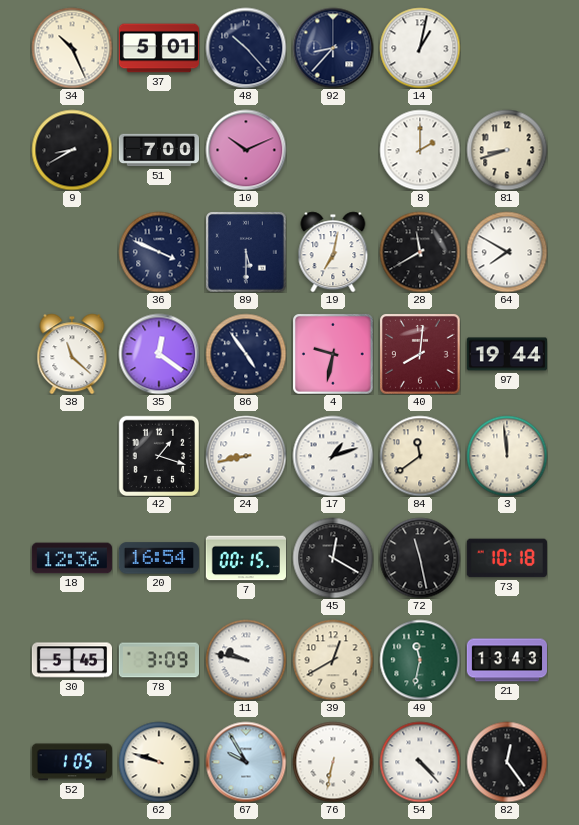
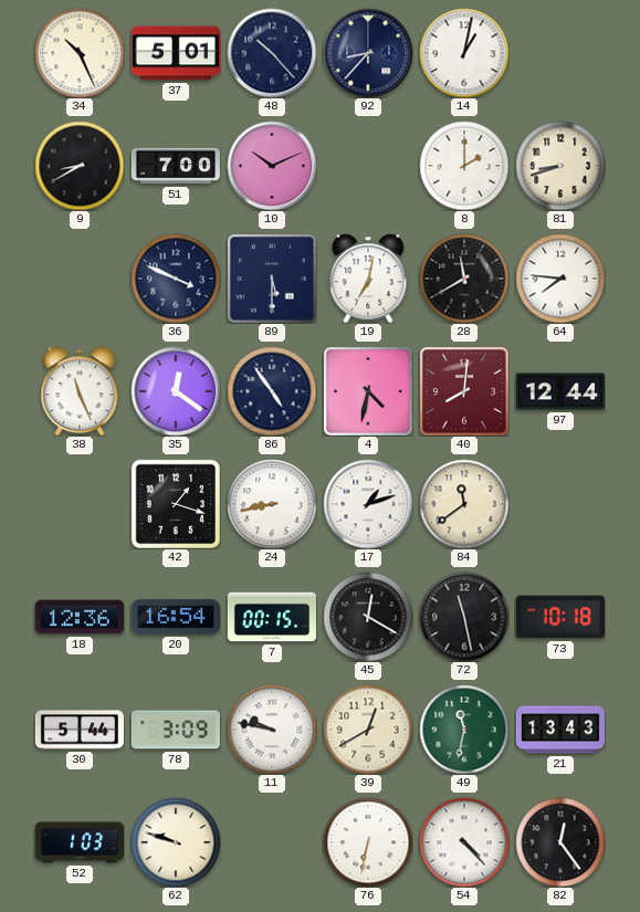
64: 7:50 -> 7:46 (560, 279)
38: 11:22 -> 11:26 (80, 391)
4: 9:32 -> 4:32 (368, 391)
97: 19:44 -> 12:44 (559, 391)
3: 11:59 -> none (507, 456)
30: 5:45 -> 5:44 (78, 730)
52: 1:05 -> 1:03 (80, 842)
67: 9:55 -> none (246, 762)
